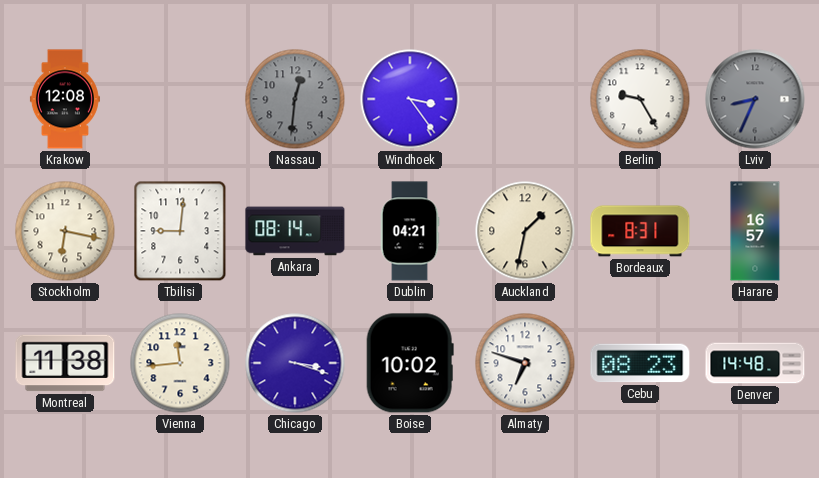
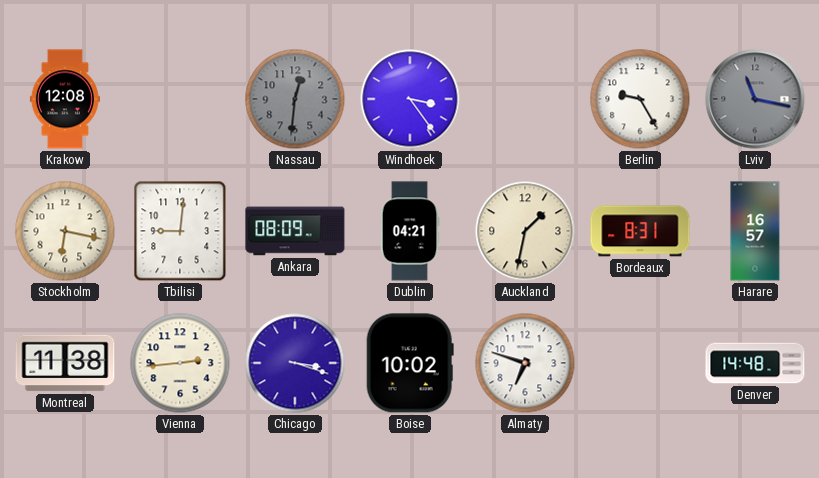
Lviv: 8:34 -> 11:17 (755, 99)
Ankara: 08:14 -> 08:09 (295, 231)
Vienna: 11:44 -> 2:44 (180, 363)
Cebu: 08:23 -> none (640, 363)
